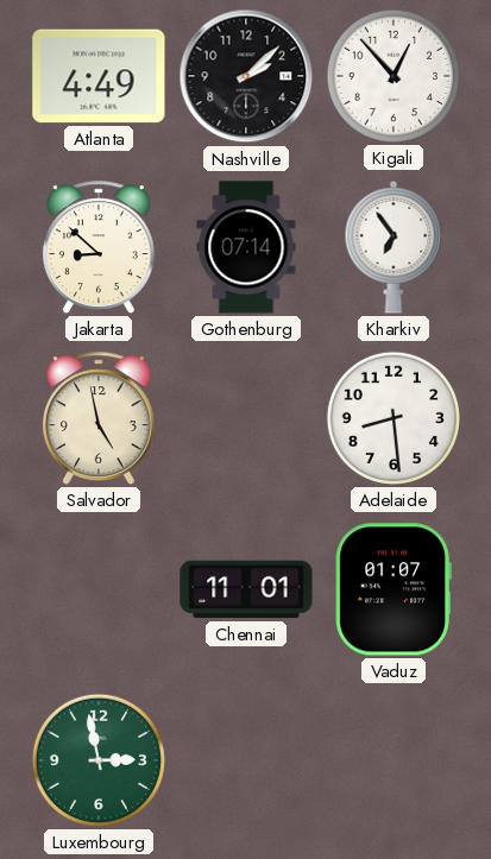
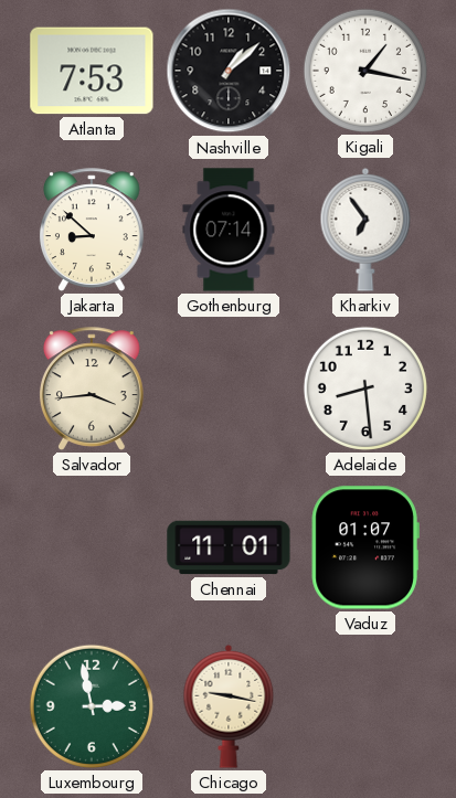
Atlanta: 4:49 -> 7:53 (92, 71)
Nashville: 2:08 -> 1:08 (229, 71)
Kigali: 12:53 -> 1:17 (365, 71)
Salvador: 4:58 -> 3:44 (92, 389)
Chicago: none -> 9:17 (229, 706)
